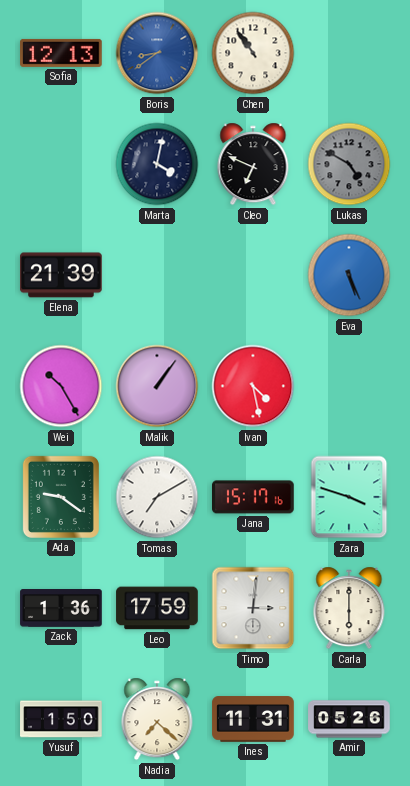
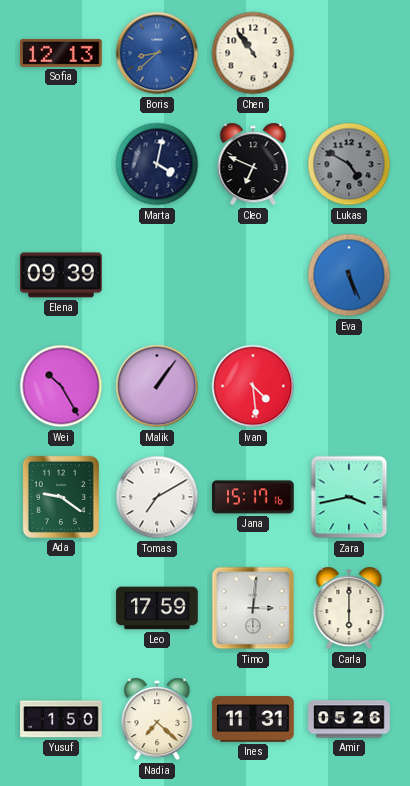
Boris: 8:39 -> 8:38 (157, 53)
Elena: 21:39 -> 09:39 (61, 275)
Ivan: 4:28 -> 4:29 (253, 386)
Zara: 3:48 -> 3:43 (349, 497)
Zack: 1:36 -> none (61, 609)
